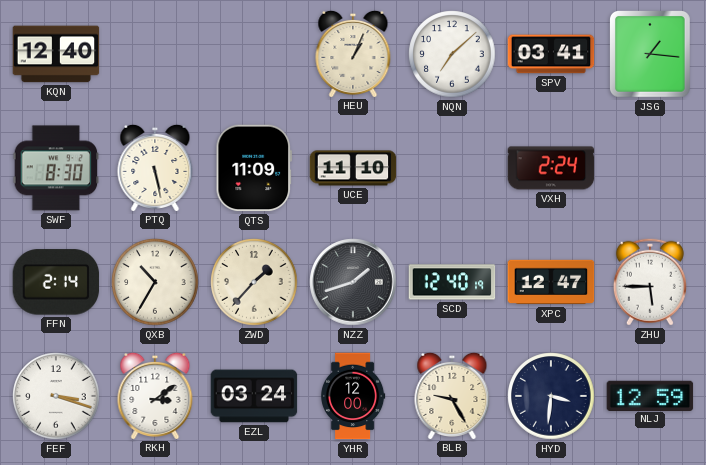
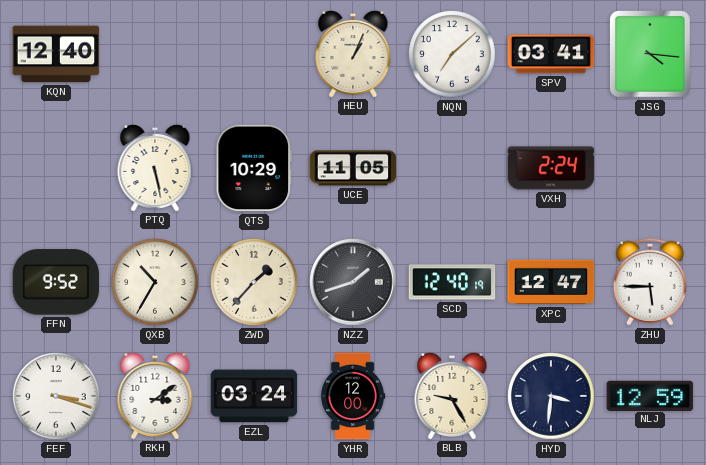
JSG: 1:16 -> 4:16 (650, 55)
SWF: 8:30 -> none (56, 168)
QTS: 11:09 -> 10:29 (253, 168)
UCE: 11:10 -> 11:05 (353, 168)
FFN: 2:14 -> 9:52 (56, 282)
